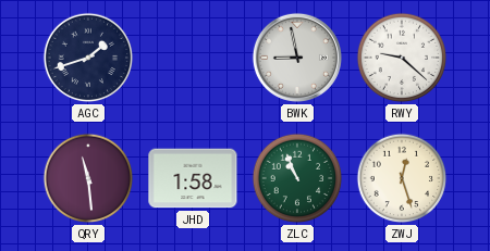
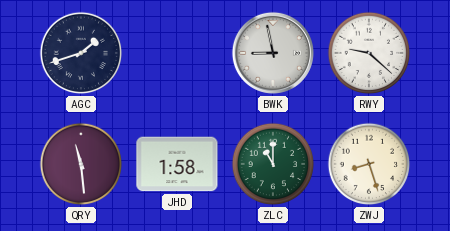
ZLC: 10:56 -> 11:00 (273, 164)
ZWJ: 12:27 -> 8:27 (369, 164)
